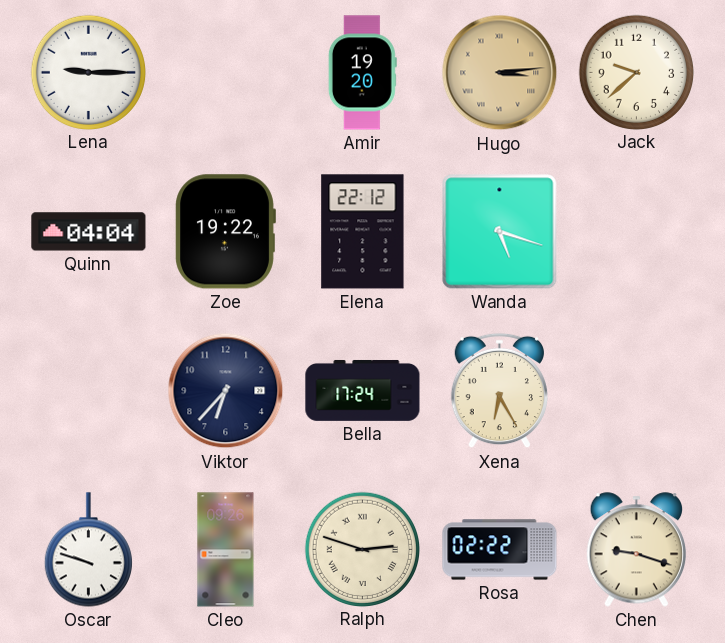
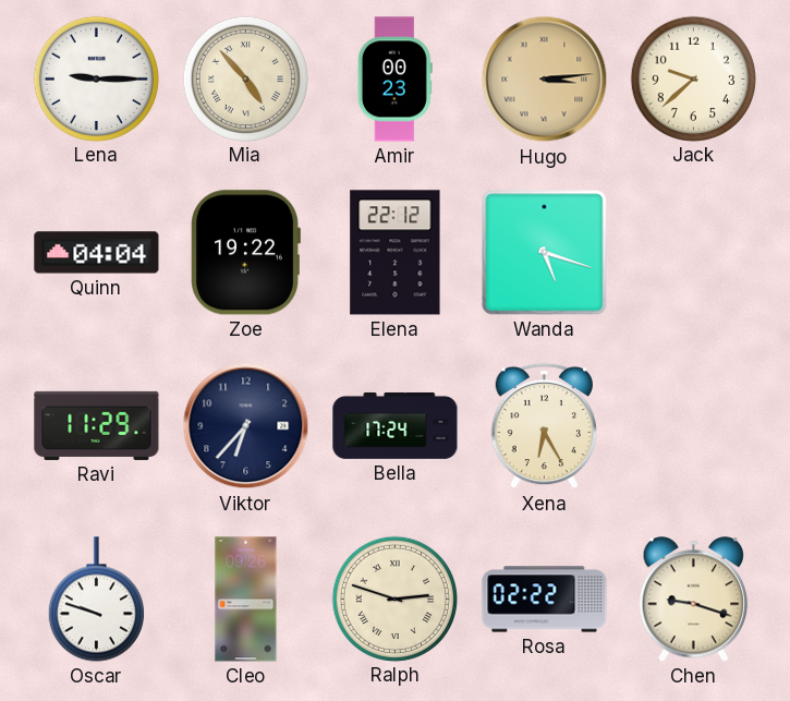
Mia: none -> 4:53 (245, 78)
Amir: 19:20 -> 00:23 (394, 80)
Ravi: none -> 11:29 (97, 425)
